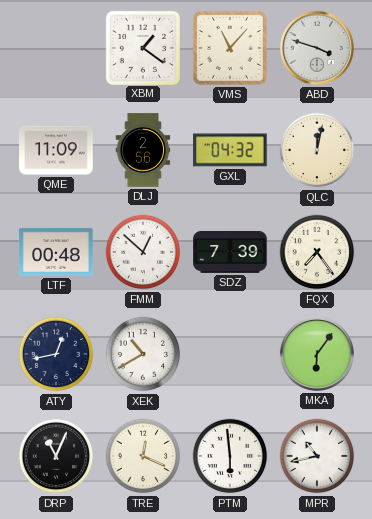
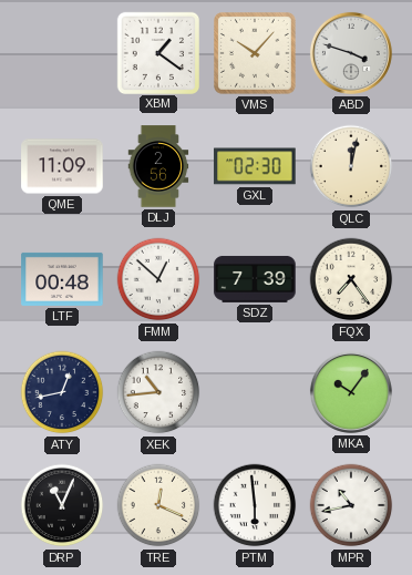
VMS: 11:07 -> 10:07 (256, 54)
GXL: 04:32 -> 02:30 (255, 166)
XEK: 10:40 -> 10:44 (158, 392)
MKA: 6:06 -> 10:06 (351, 392)
